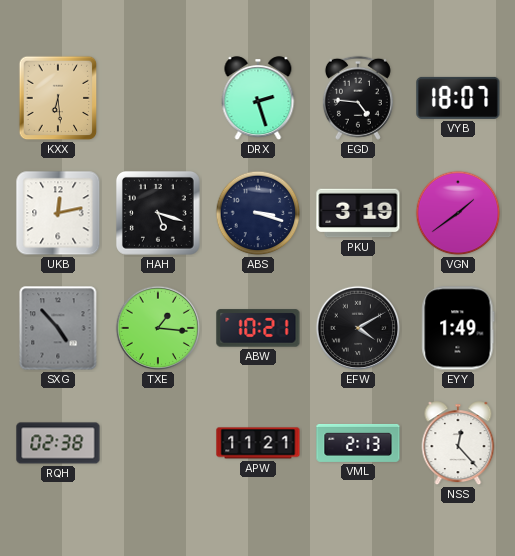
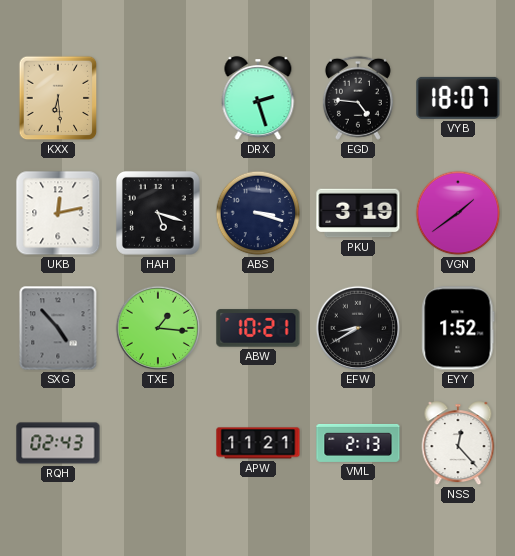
EFW: 4:10 -> 8:40 (358, 328)
EYY: 1:49 -> 1:52 (458, 328)
RQH: 02:38 -> 02:43 (58, 443)
